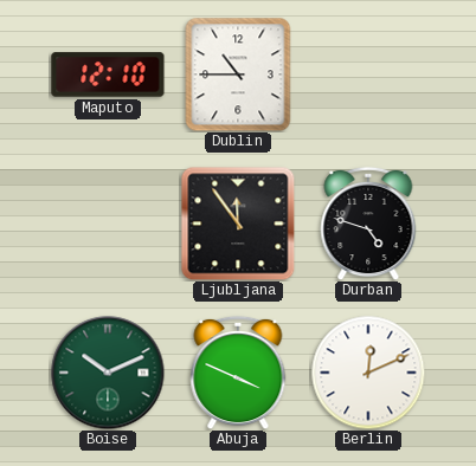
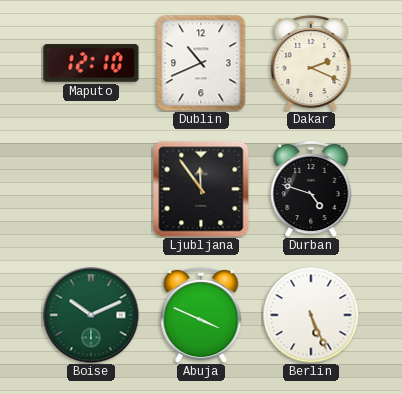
Dublin: 10:45 -> 10:41 (201, 63)
Dakar: none -> 2:19 (311, 63)
Berlin: 12:11 -> 5:26 (311, 315)
